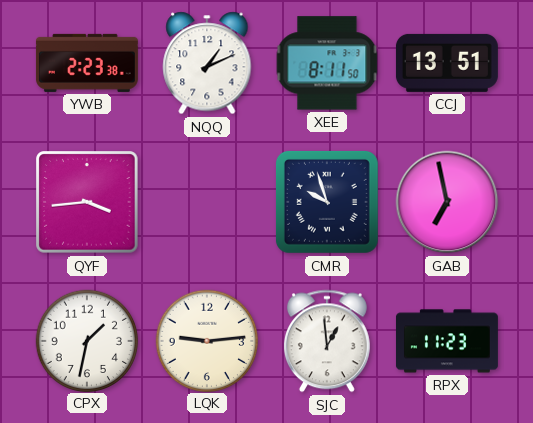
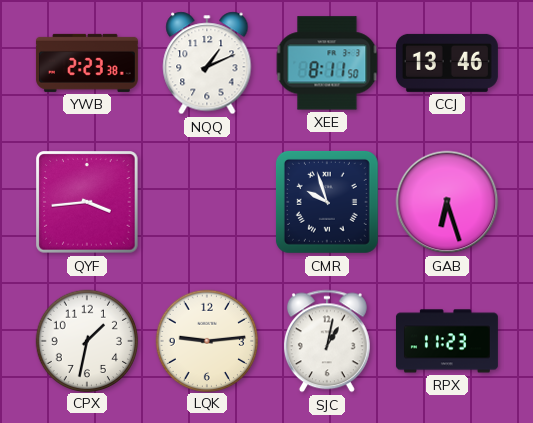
CCJ: 13:51 -> 13:46 (447, 63)
GAB: 6:58 -> 6:27 (447, 202)
SJC: 12:59 -> 1:02 (327, 341)
